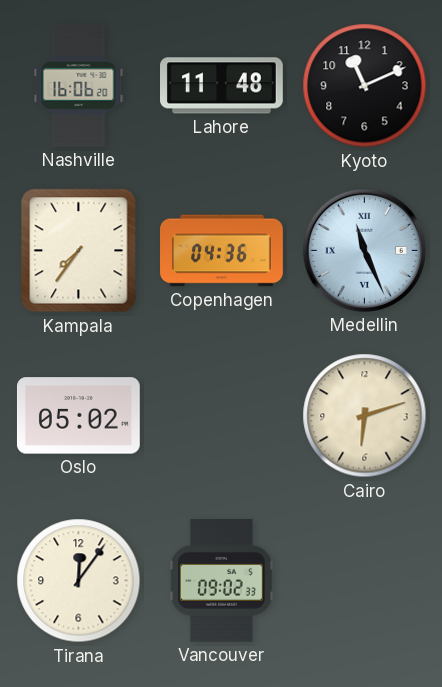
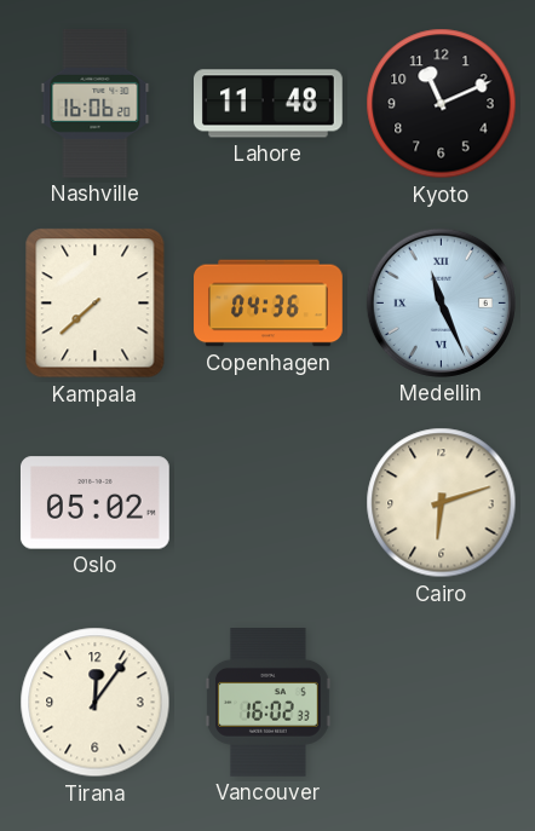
Kampala: 7:36 -> 7:38 (96, 304)
Vancouver: 09:02 -> 16:02 (269, 703)
